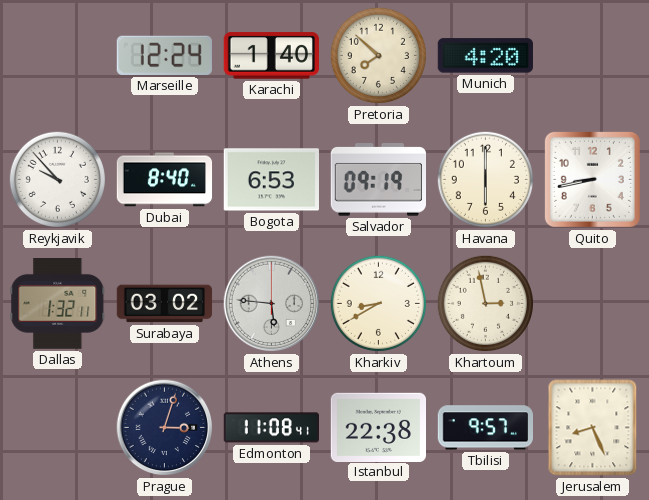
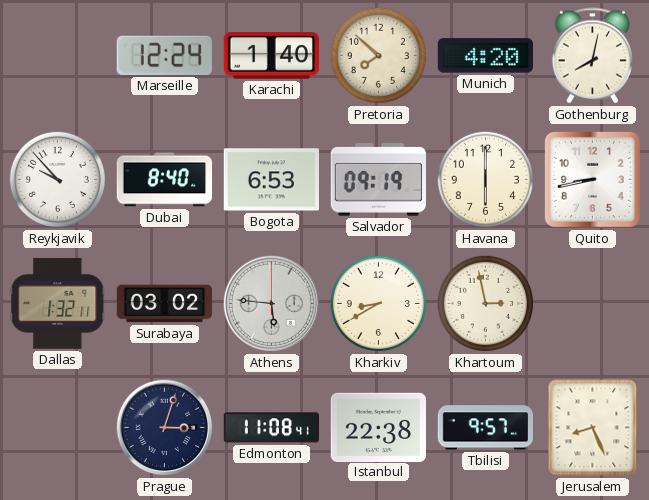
Gothenburg: none -> 8:02 (592, 56)
